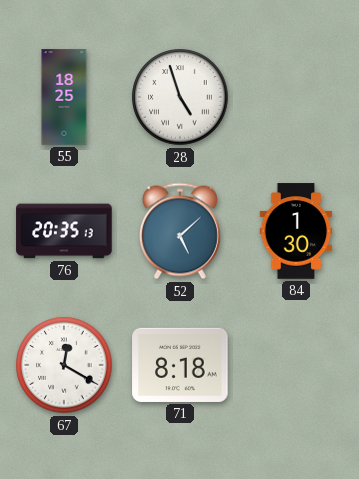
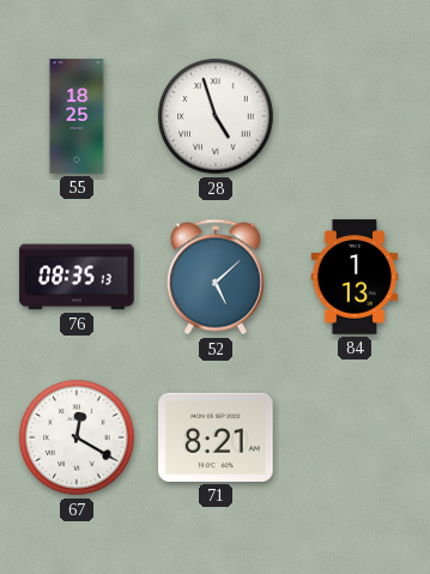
76: 20:35 -> 08:35 (77, 277)
84: 1:30 -> 1:13 (355, 277)
71: 8:18 -> 8:21 (216, 437)
